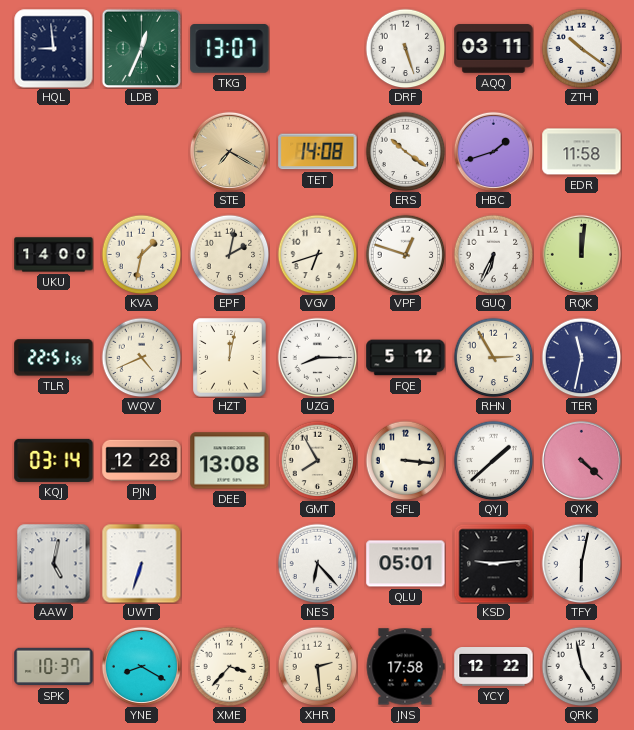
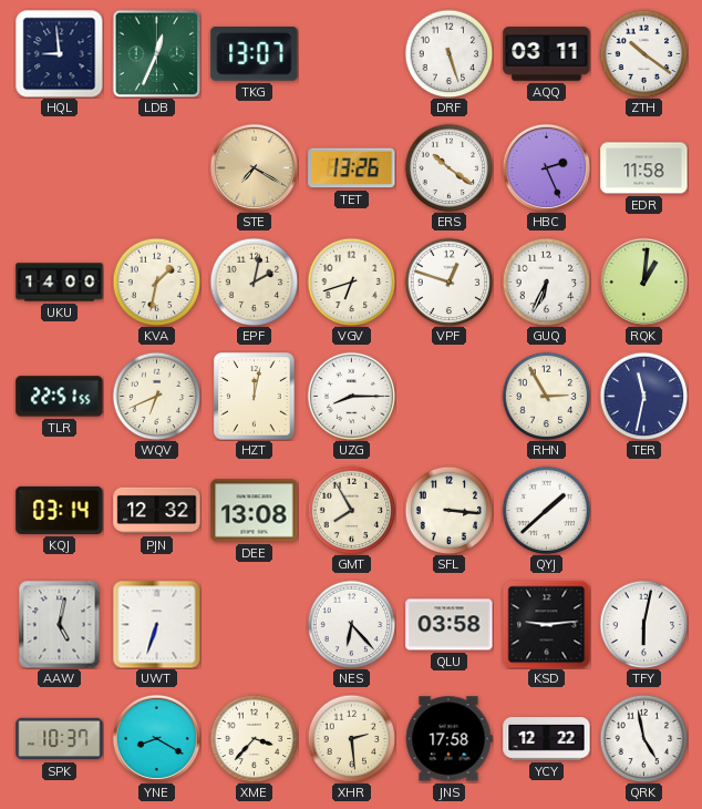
TET: 14:08 -> 13:26 (352, 168)
HBC: 1:42 -> 2:26 (546, 167)
RQK: 12:01 -> 1:01 (643, 281)
WQV: 4:41 -> 6:41 (156, 396)
FQE: 5:12 -> none (406, 358)
PJN: 12:28 -> 12:32 (157, 511)
QYK: 4:22 -> none (581, 460)
QLU: 05:01 -> 03:58 (450, 625)
